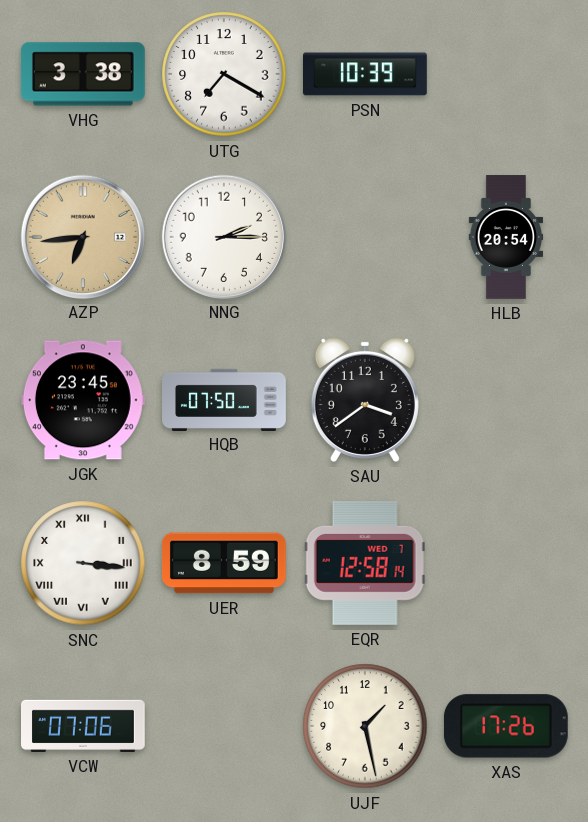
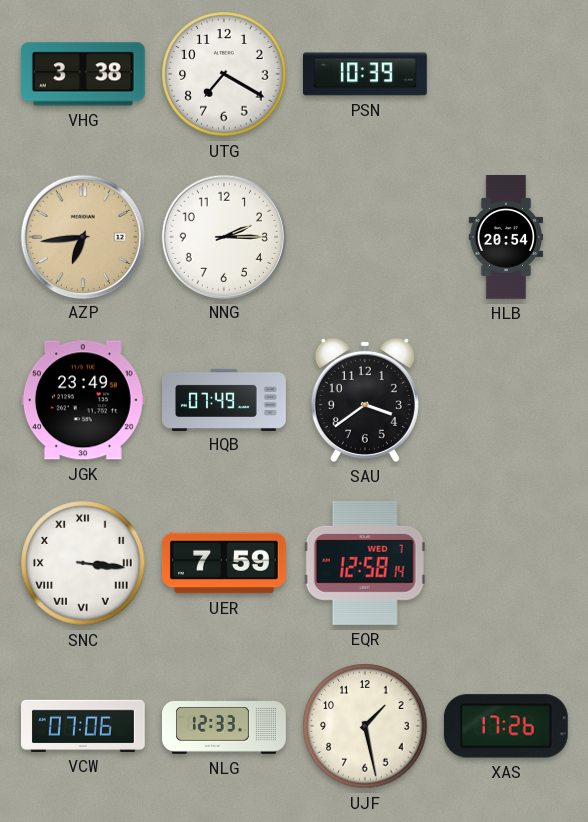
JGK: 23:45 -> 23:49 (83, 400)
HQB: 07:50 -> 07:49 (224, 399)
UER: 8:59 -> 7:59 (224, 563)
NLG: none -> 12:33 (225, 726)
